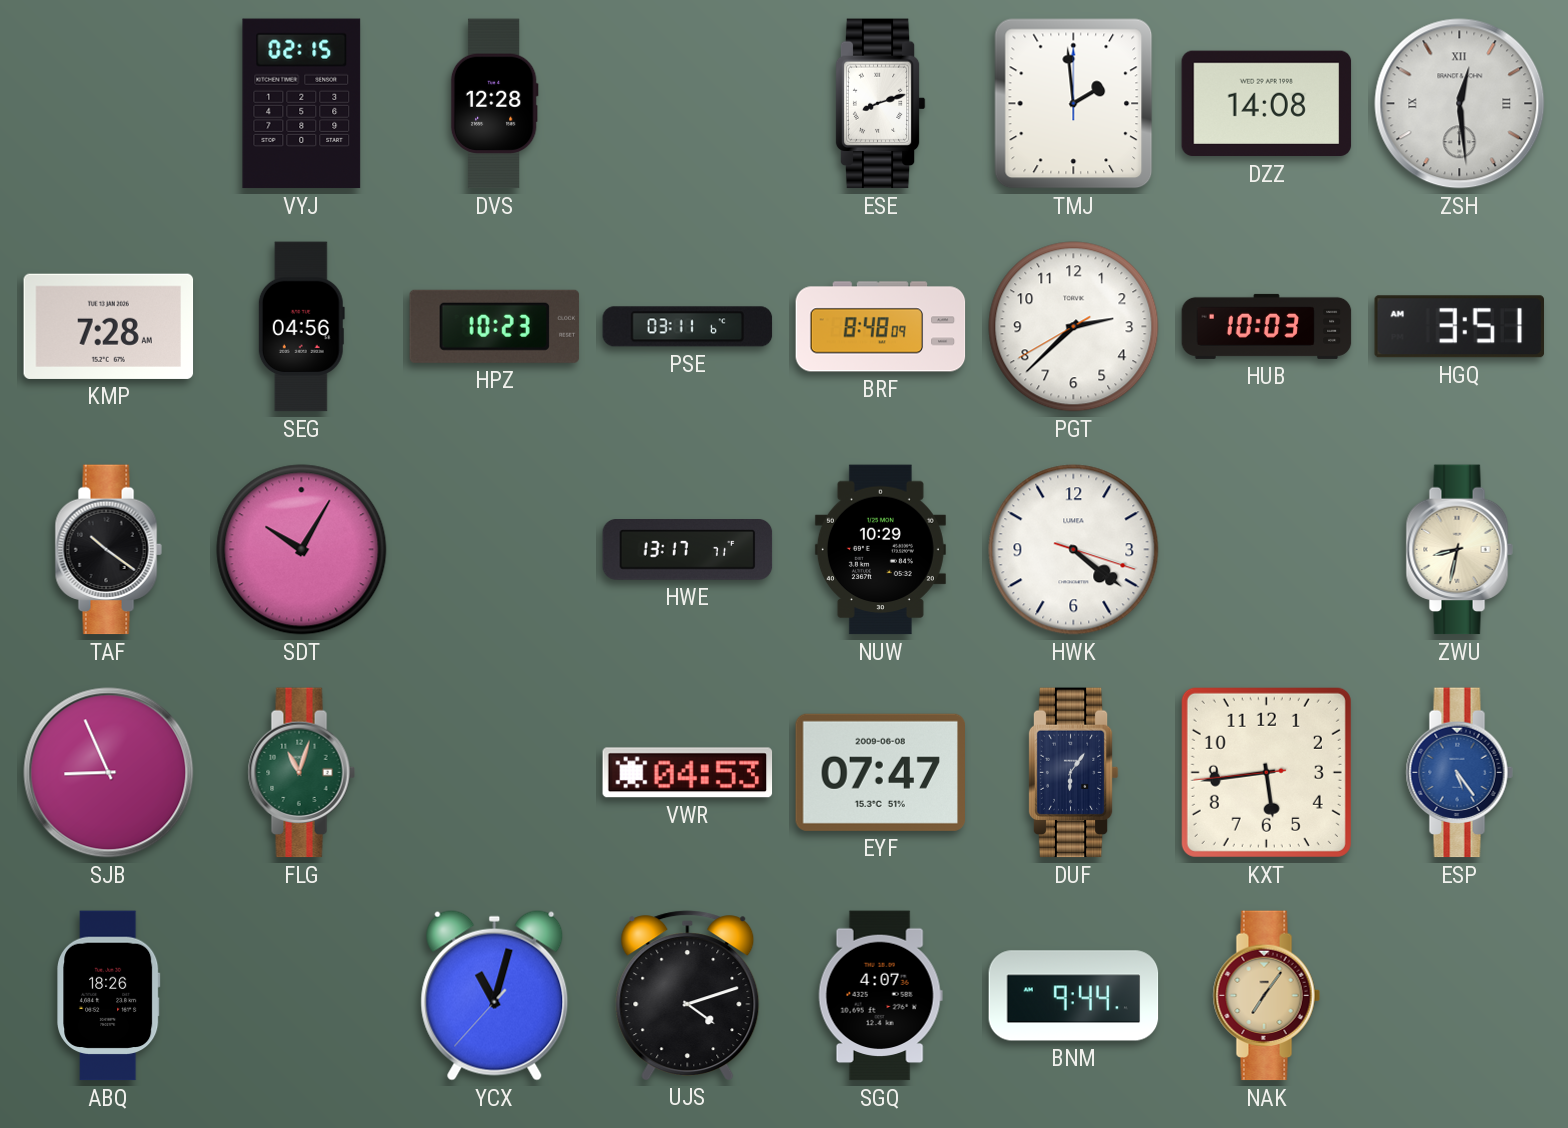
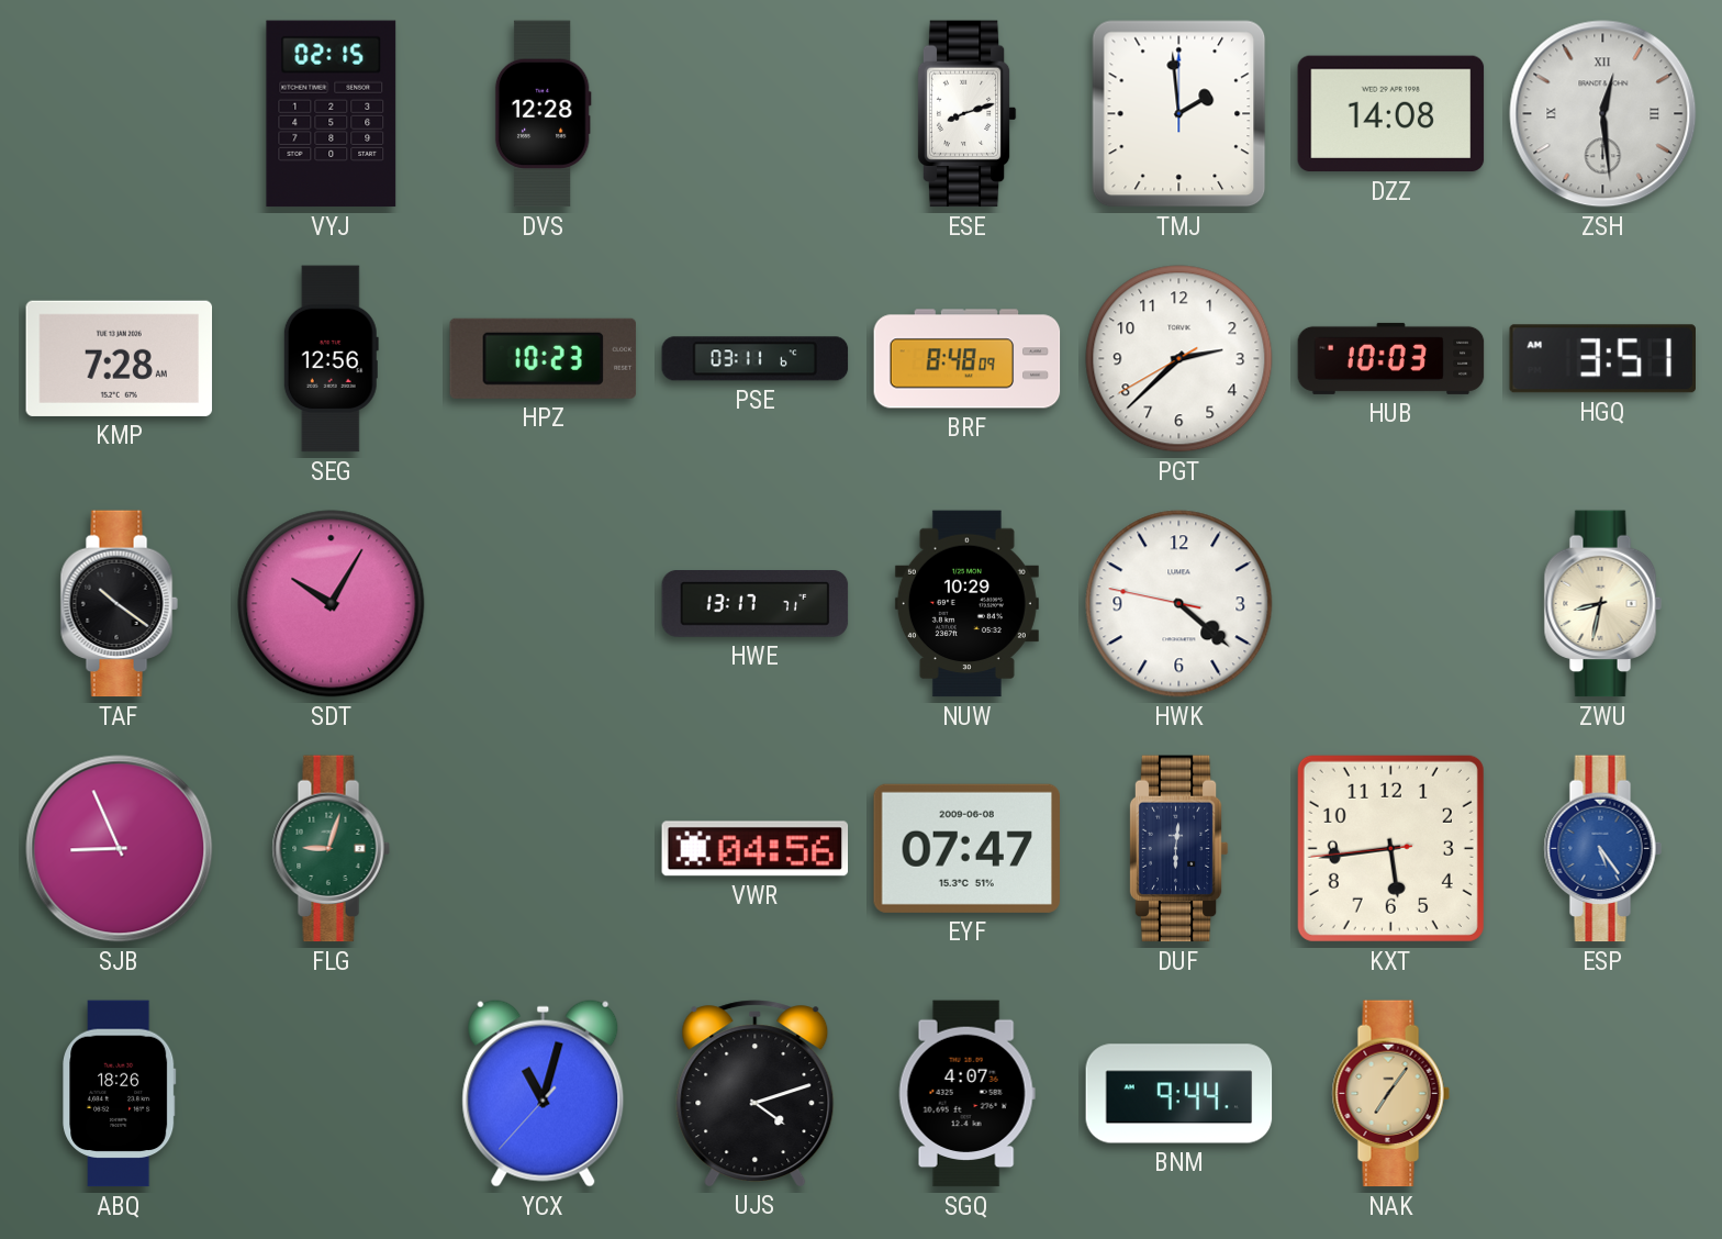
SEG: 04:56 -> 12:56 (331, 359)
HWK: 4:21:18 -> 4:21:47 (1179, 604)
FLG: 11:03 -> 9:03 (331, 849)
VWR: 04:53 -> 04:56 (756, 849)
DUF: 6:06 -> 6:01 (1178, 849)
